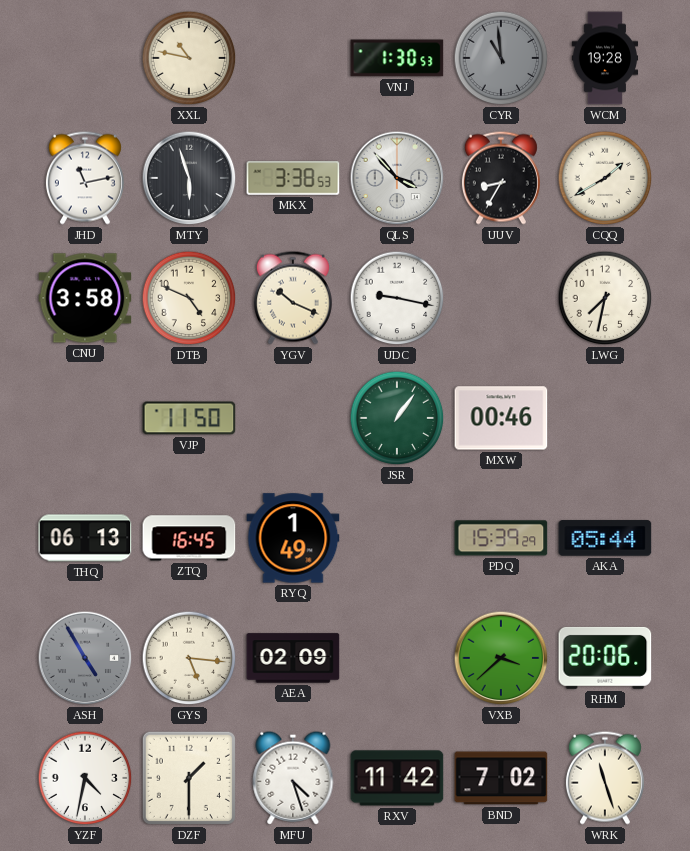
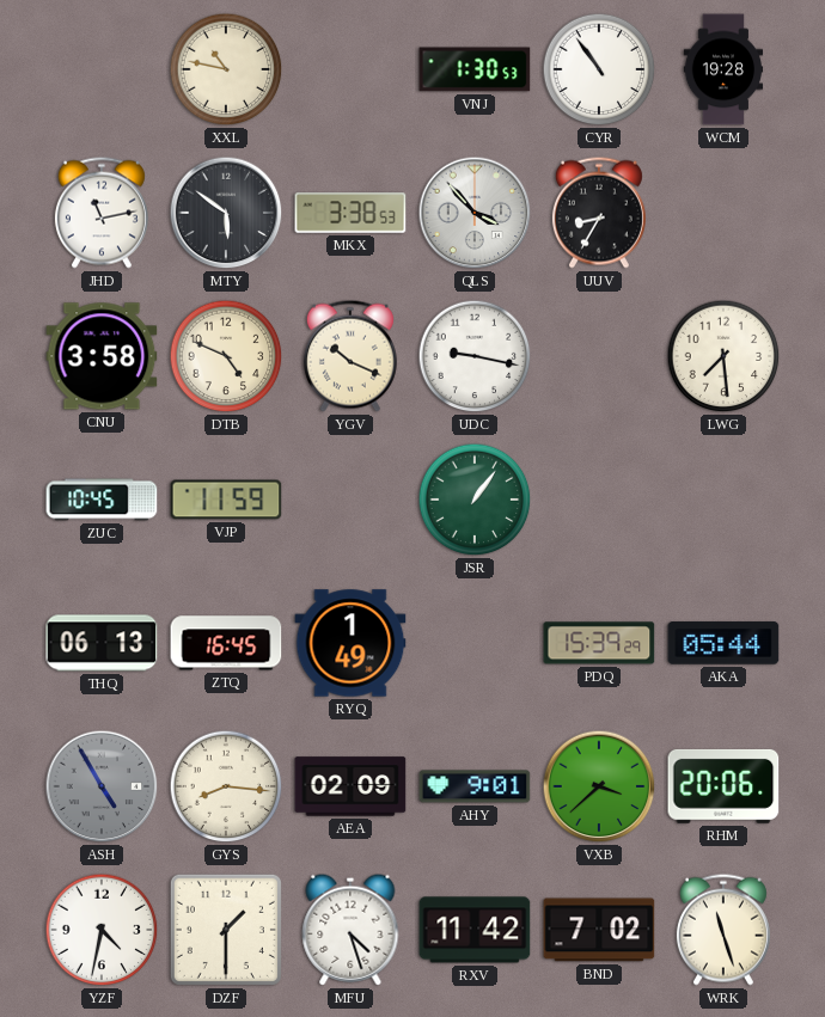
CYR: 10:59 -> 10:54 (599, 69)
CYR dial: grey -> white (599, 69)
MTY: 5:57 -> 5:51 (226, 213)
CQQ: 1:40 -> none (605, 178)
LWG: 7:32 -> 7:29 (723, 356)
ZUC: none -> 10:45 (102, 500)
VJP: 11:50 -> 11:59 (226, 500)
MXW: 00:46 -> none (501, 418)
GYS: 5:16 -> 8:16 (226, 786)
AHY: none -> 9:01 (475, 786)
